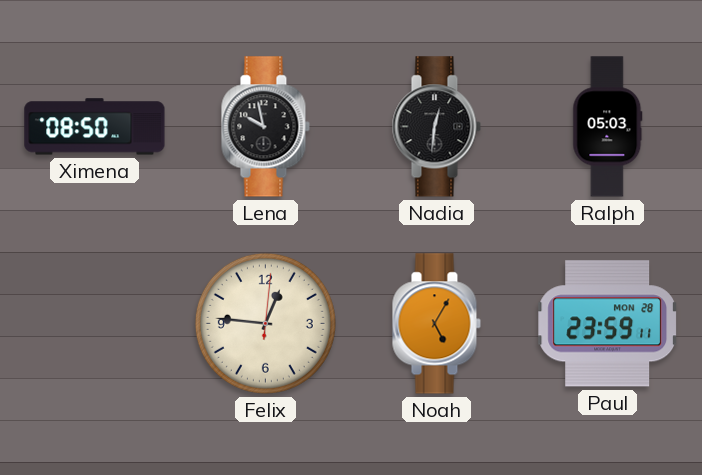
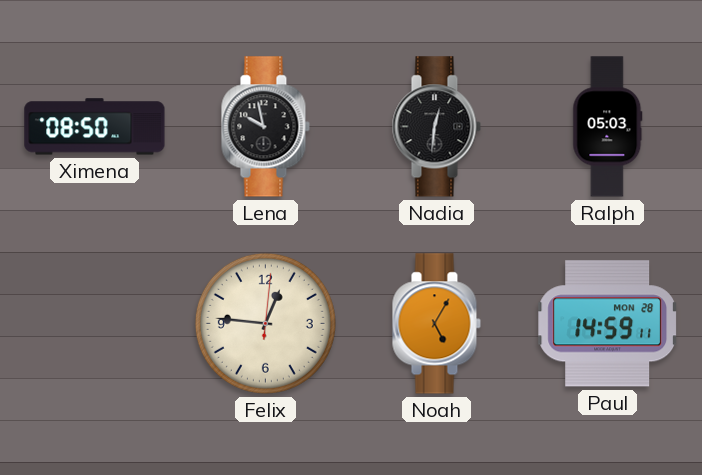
Paul: 23:59 -> 14:59 (607, 324)
